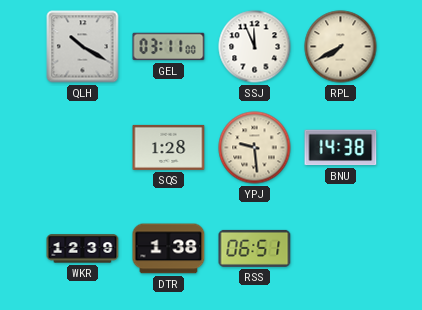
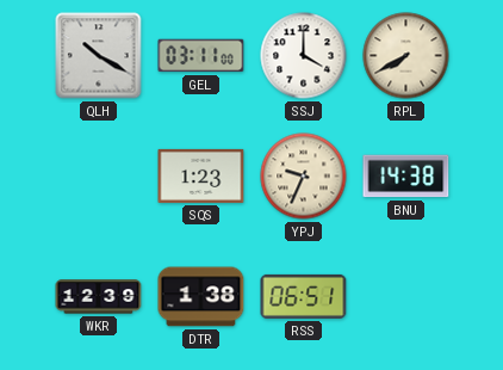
SSJ: 11:56 -> 4:00 (304, 56)
SQS: 1:28 -> 1:23 (201, 175)
YPJ: 9:29 -> 9:34 (304, 177)
